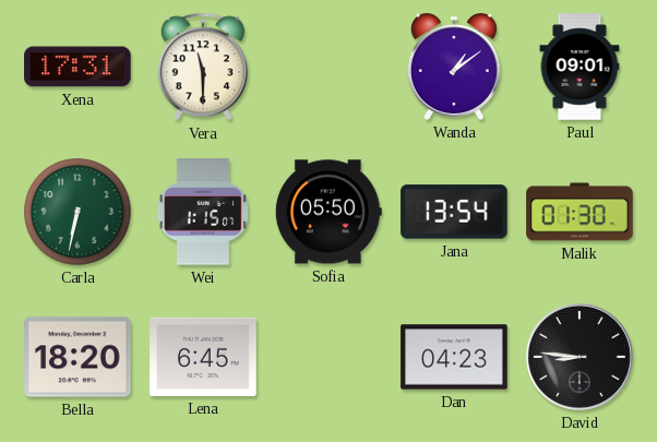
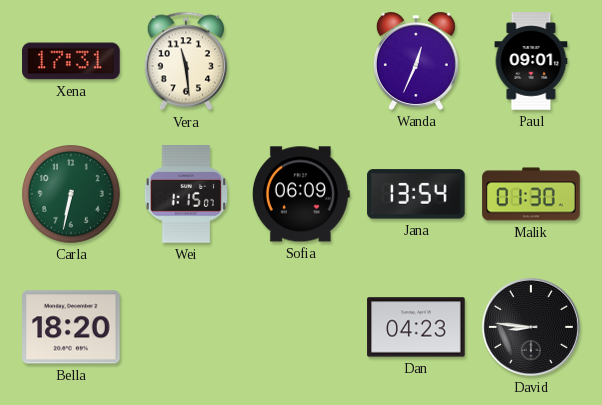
Vera: 11:30 -> 11:29 (185, 61)
Wanda: 1:09 -> 12:34 (416, 61)
Sofia: 05:50 -> 06:09 (301, 194)
Lena: 6:45 -> none (203, 357)
